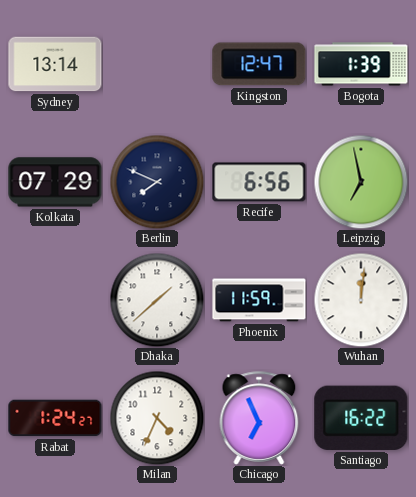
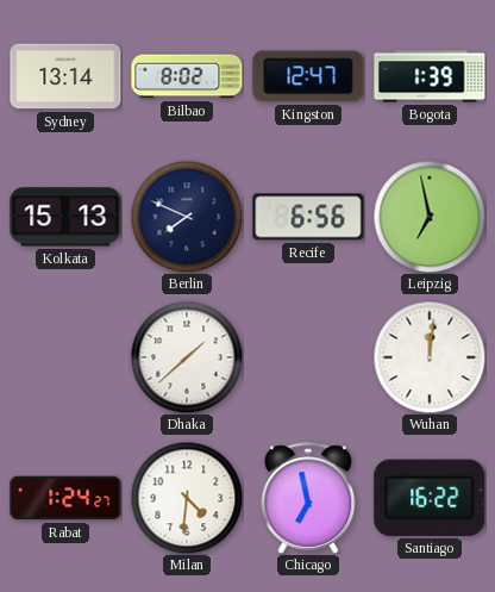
Bilbao: none -> 8:02 (187, 76)
Kolkata: 07:29 -> 15:13 (65, 217)
Phoenix: 11:59 -> none (259, 300)
Milan: 4:34 -> 4:31 (187, 498)
Chicago: 6:56 -> 6:58 (308, 498)
